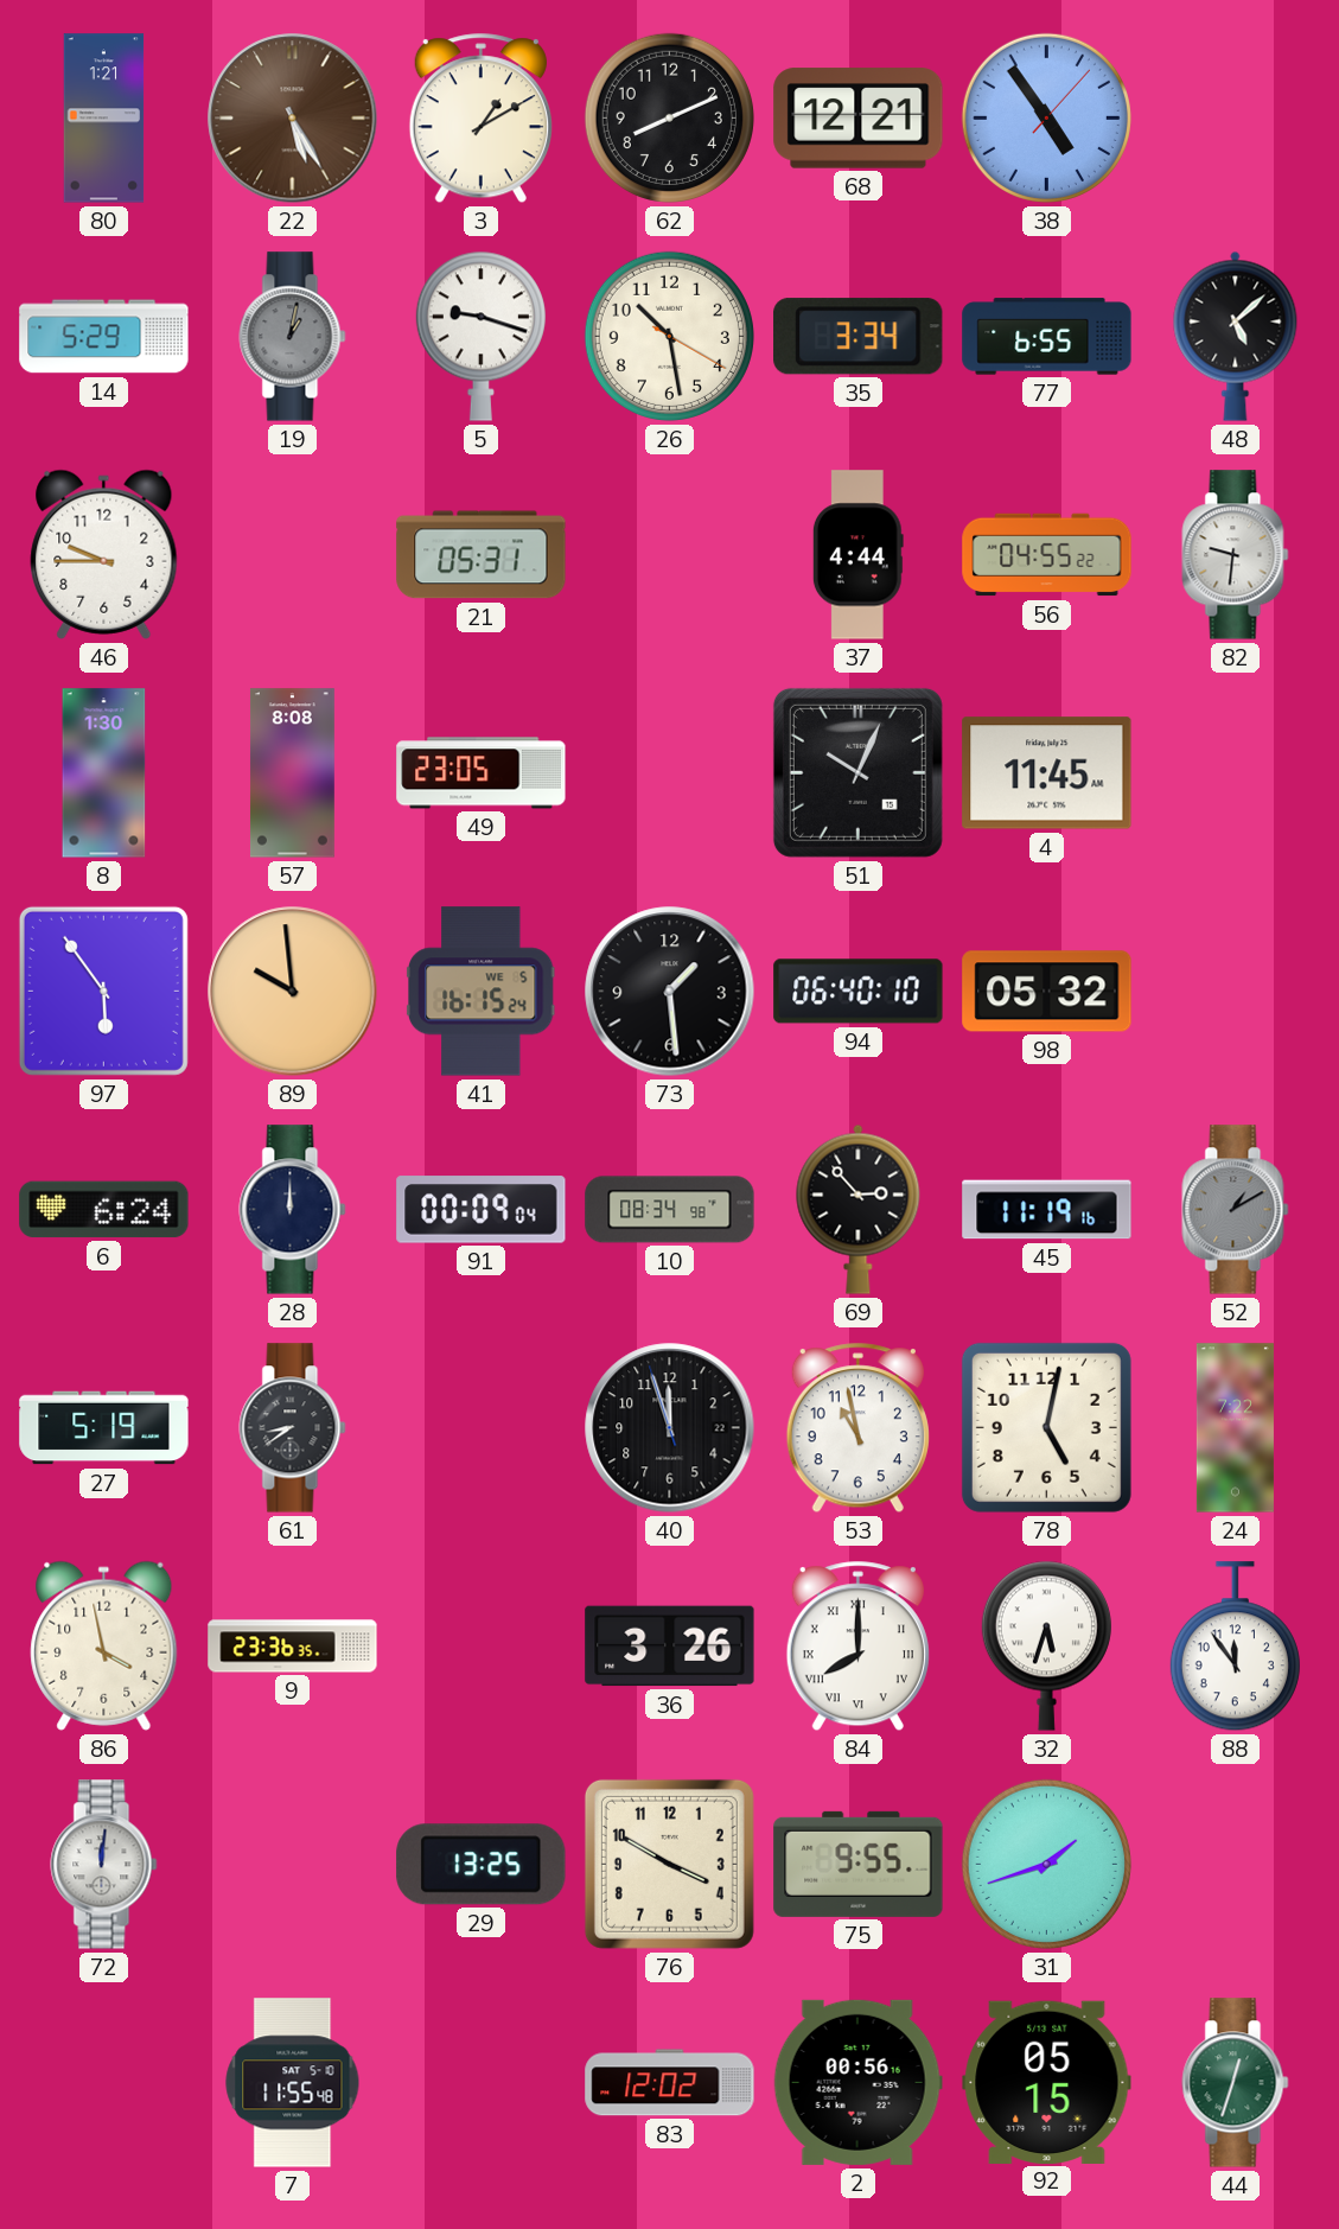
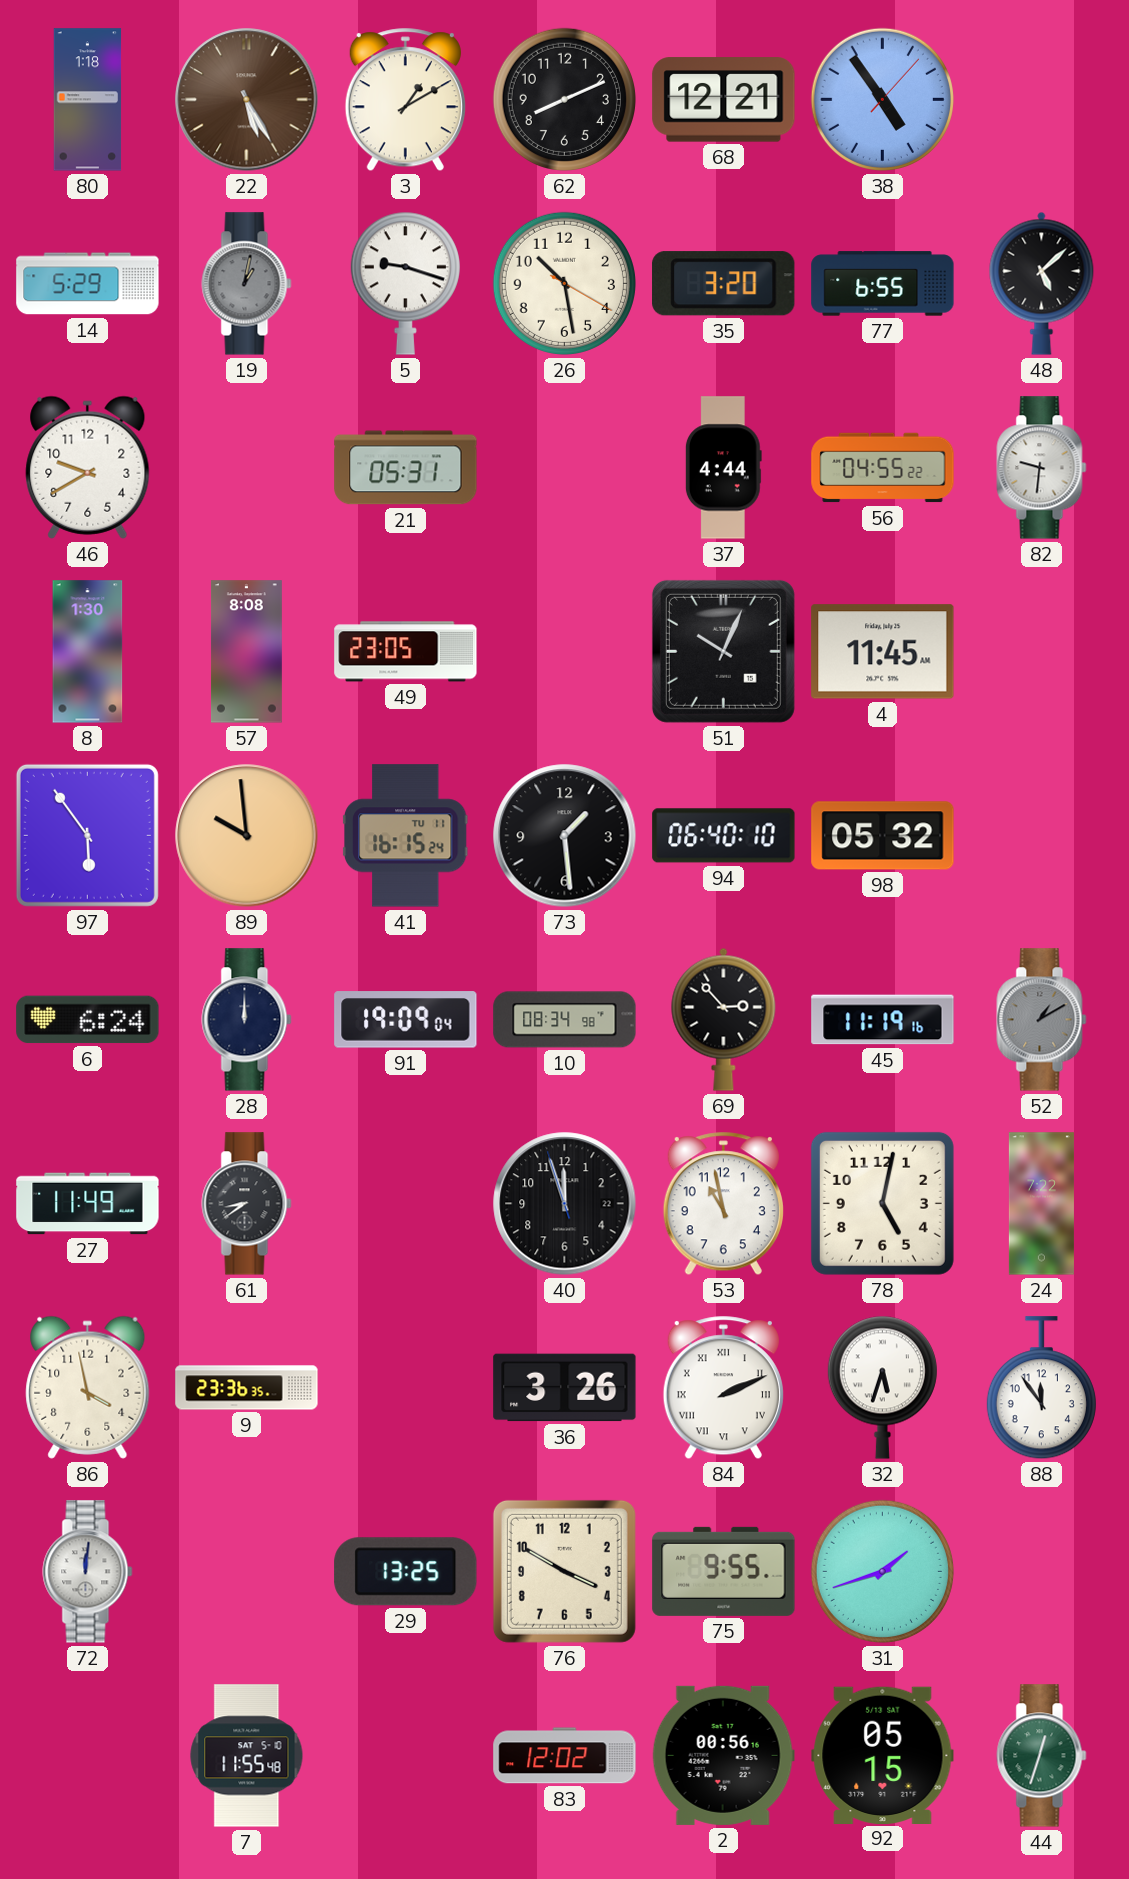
80: 1:21 -> 1:18 (88, 100)
35: 3:34 -> 3:20 (724, 284)
46: 9:45 -> 9:40 (88, 467)
41 date: WE 5 -> TU 11 (406, 836)
91: 00:09 -> 19:09 (406, 1020)
27: 5:19 -> 11:49 (88, 1204)
84: 8:00 -> 2:11 (723, 1388)
